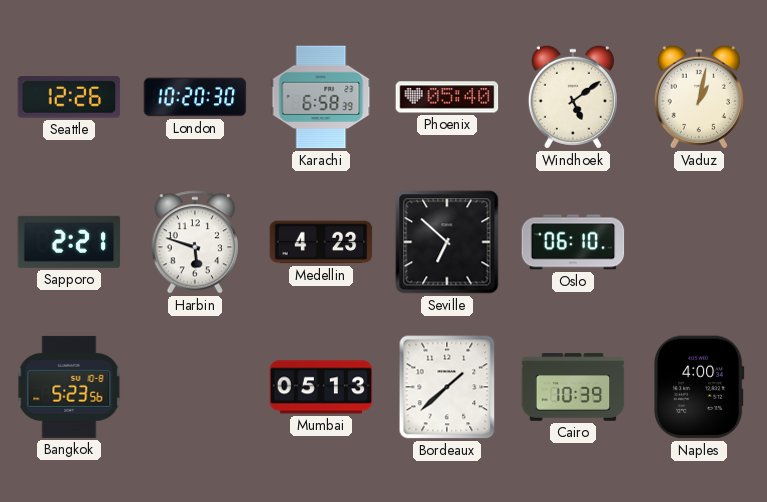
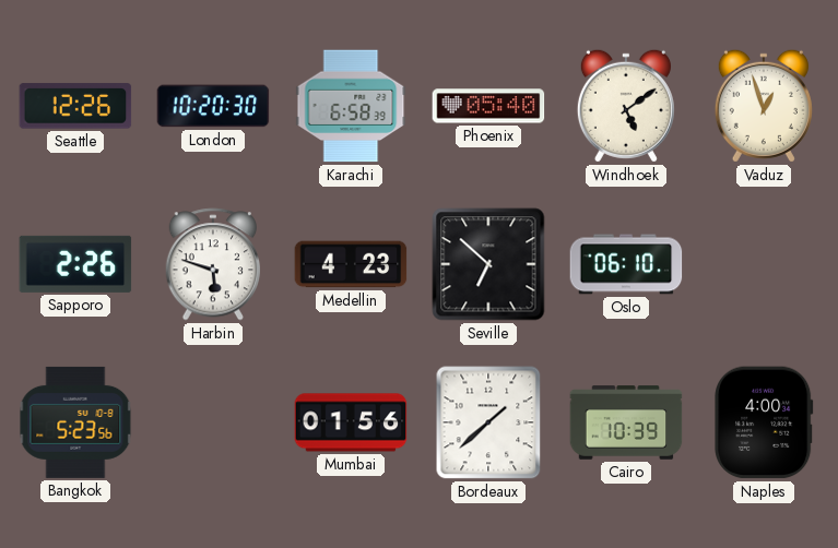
Vaduz: 1:02 -> 12:57 (764, 106)
Sapporo: 2:21 -> 2:26 (75, 264)
Mumbai: 05:13 -> 01:56 (351, 422)
